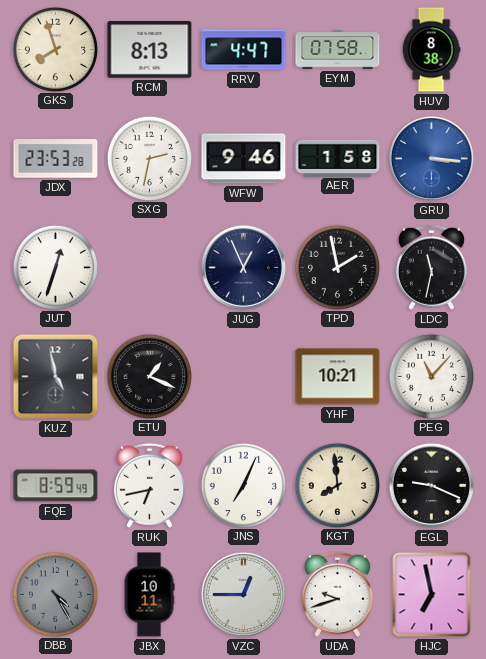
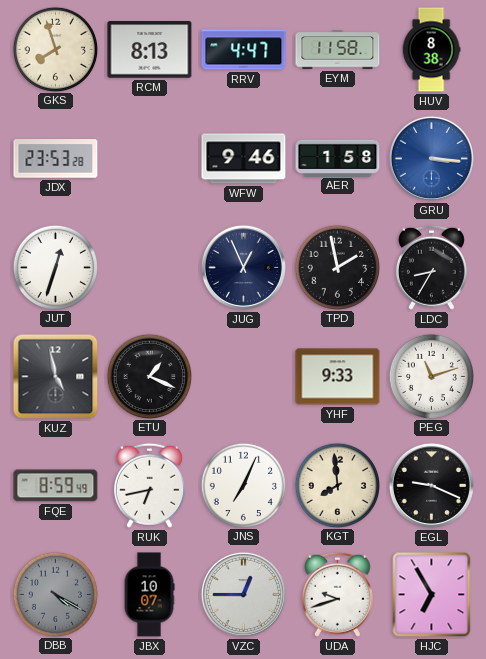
EYM: 07:58 -> 11:58 (338, 50)
SXG: 2:32 -> none (149, 158)
LDC: 11:32 -> 8:35 (431, 267)
YHF: 10:21 -> 9:33 (338, 377)
PEG: 11:07 -> 11:12 (431, 376)
DBB: 4:25 -> 4:20 (55, 594)
JBX: 10:11 -> 10:07 (149, 595)
HJC: 6:58 -> 6:55 (432, 595)
